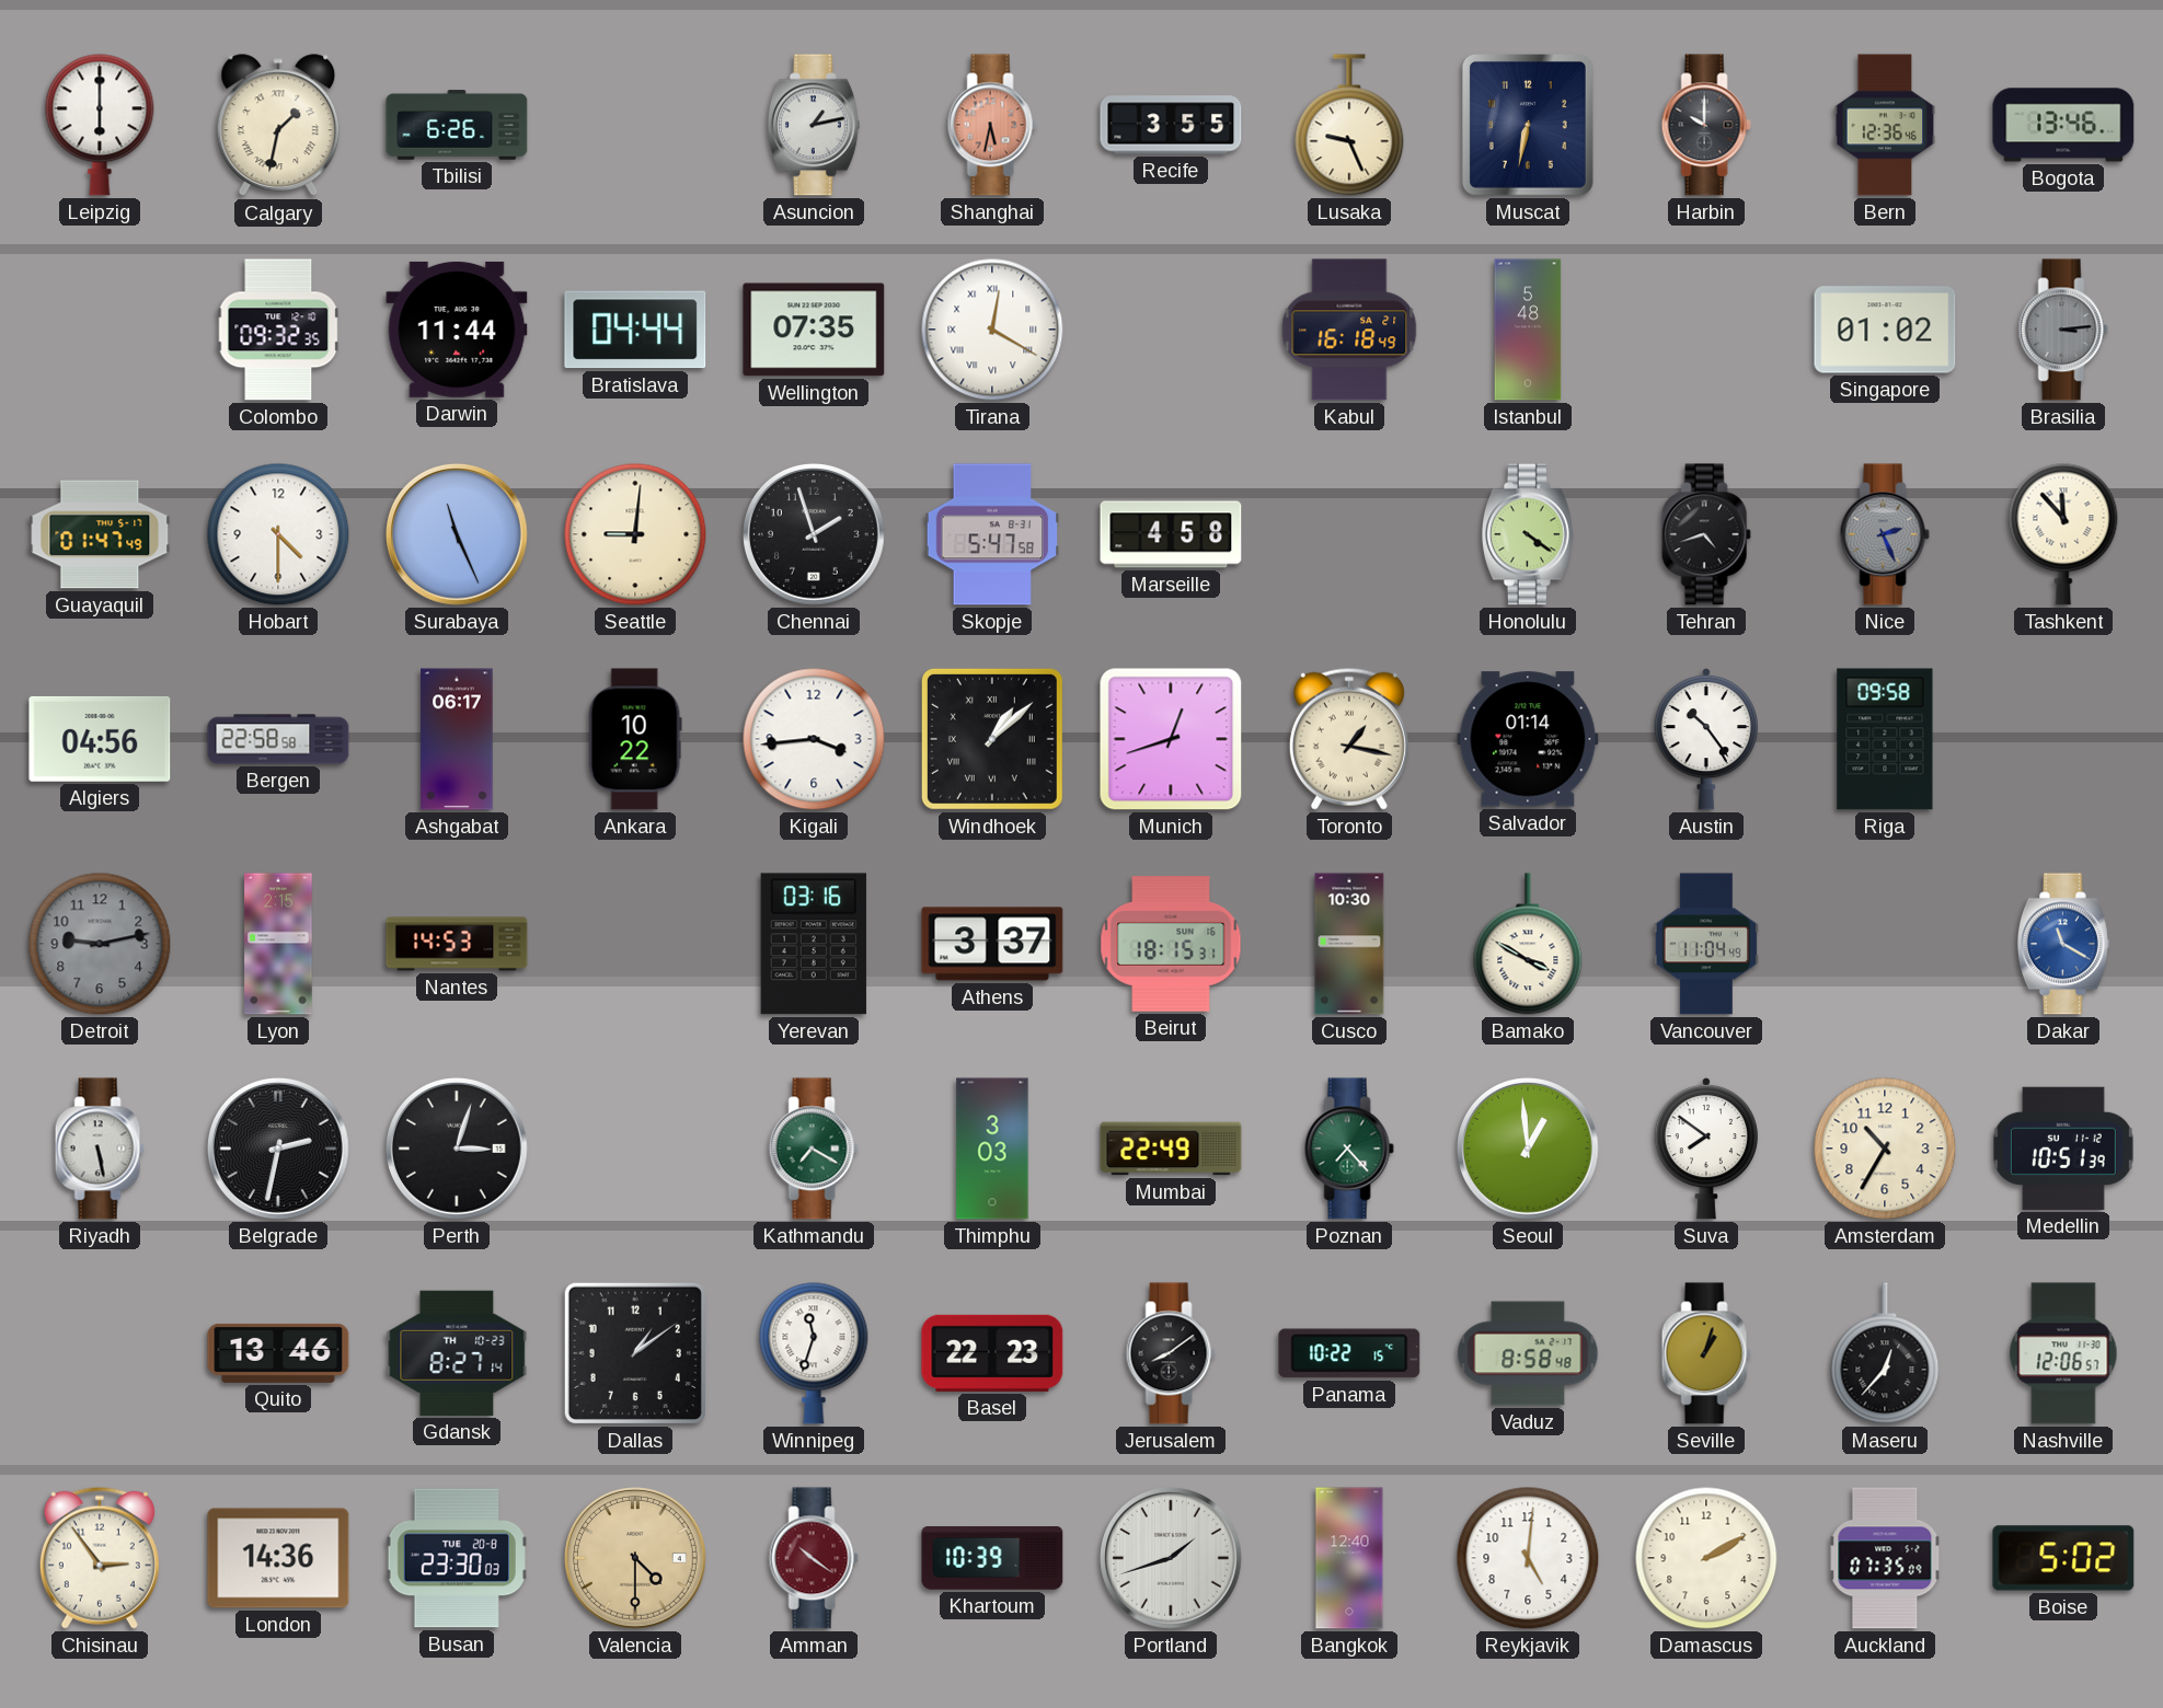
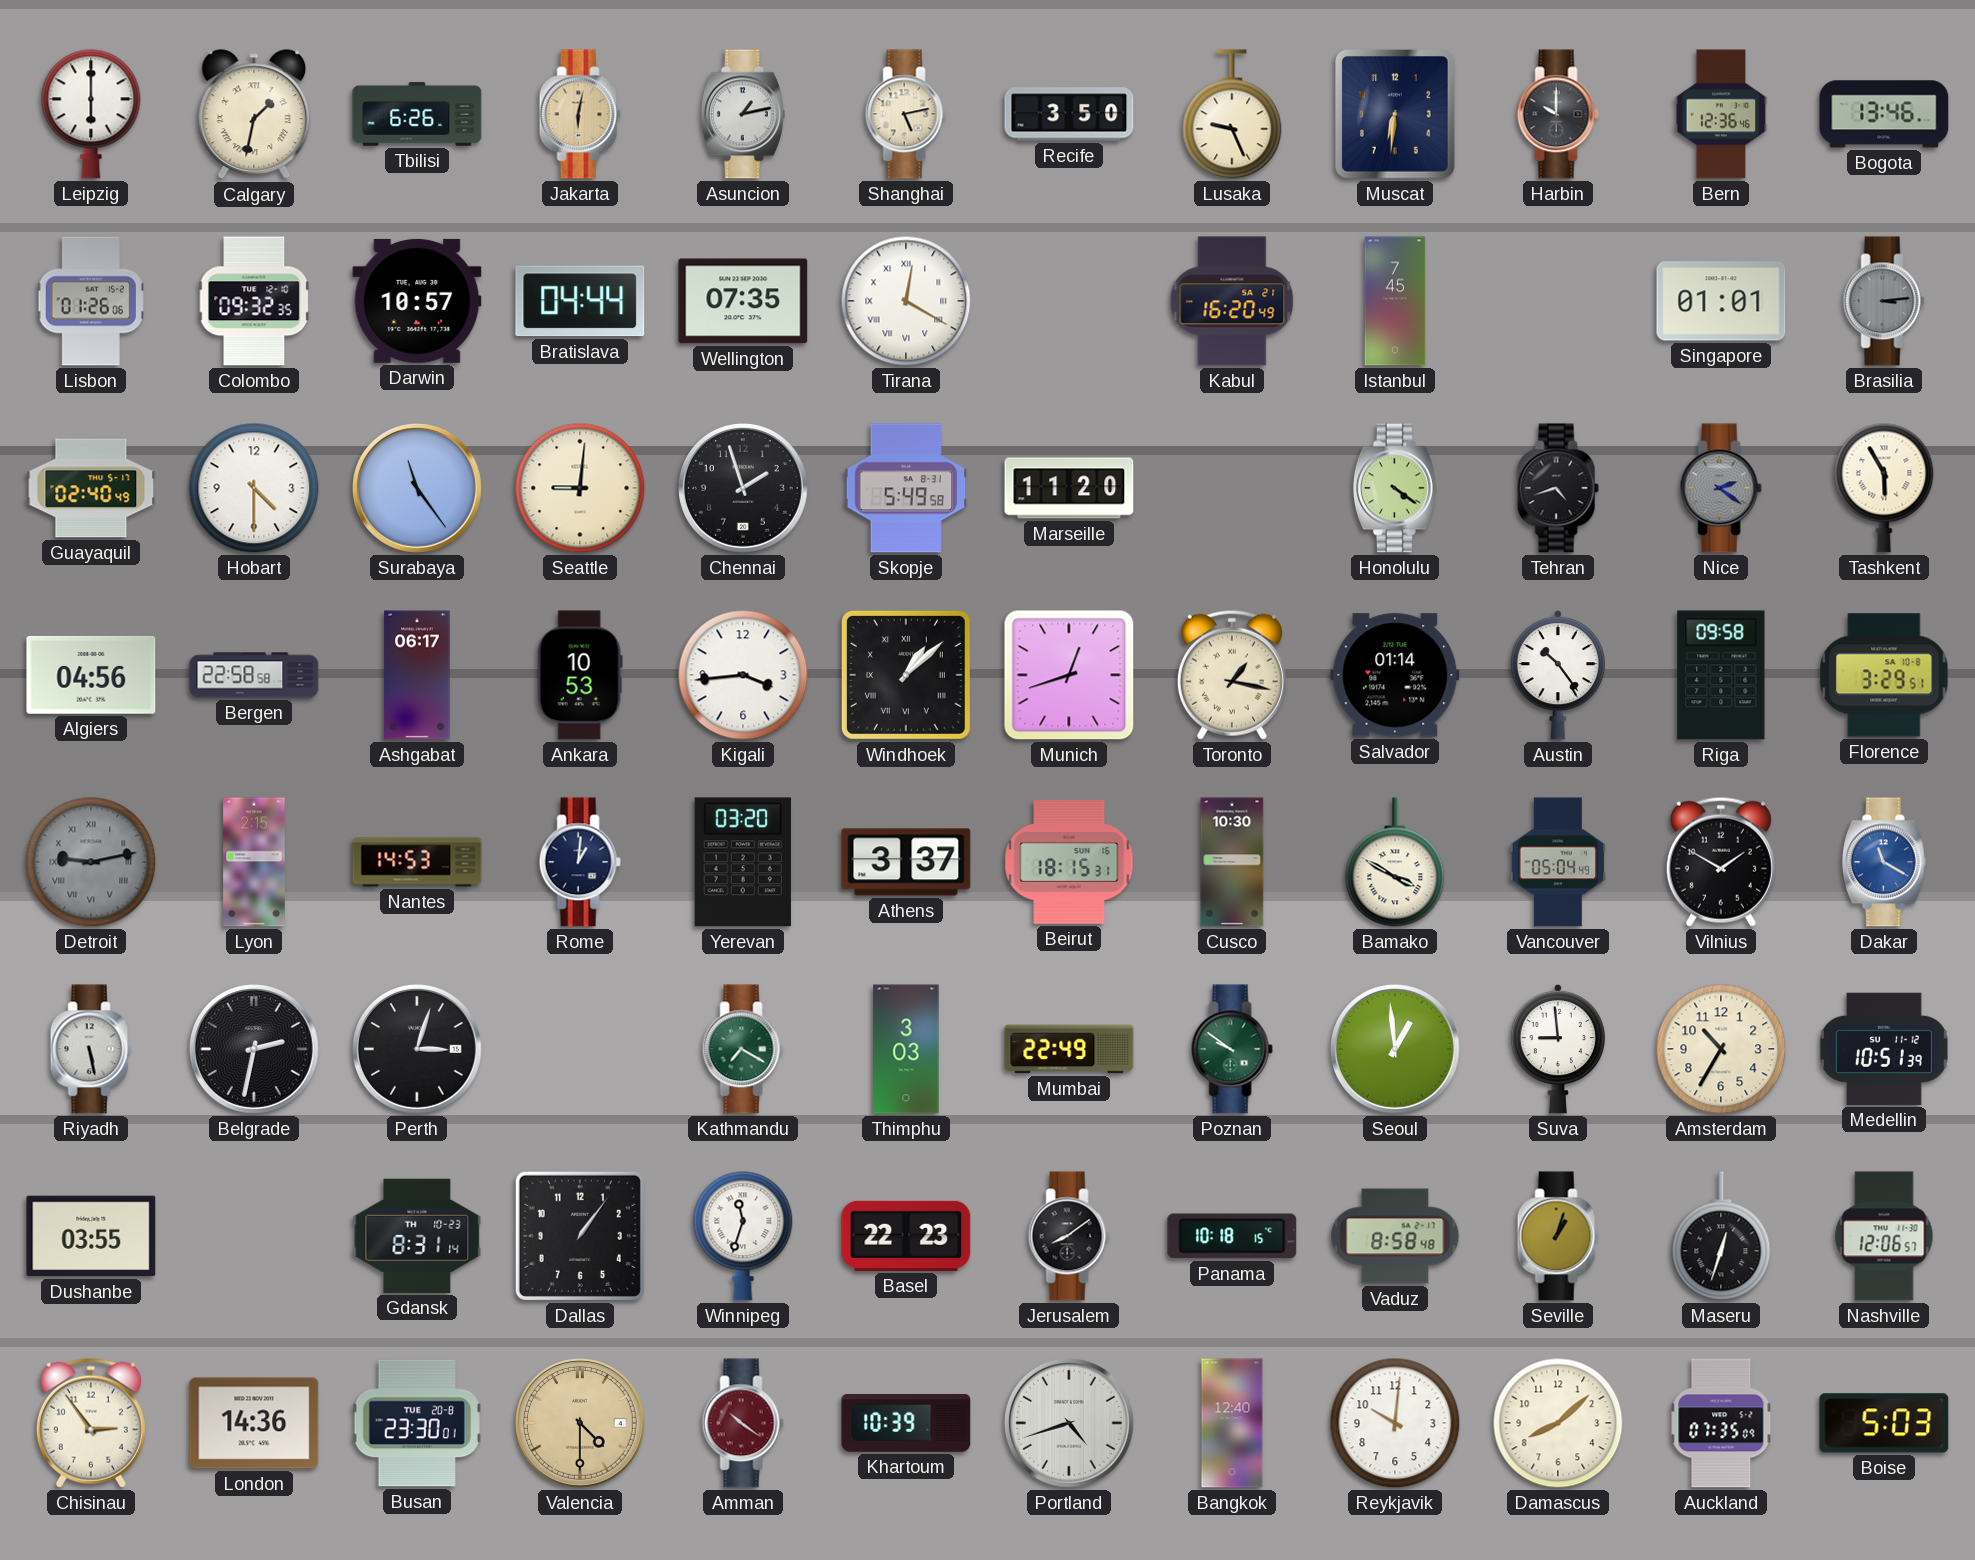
Jakarta: none -> 6:02 (580, 114)
Shanghai: 5:32 -> 5:13 (906, 114)
Shanghai dial: salmon -> cream (906, 114)
Recife: 3:55 -> 3:50 (1069, 114)
Muscat: 6:32 -> 6:31 (1395, 115)
Lisbon: none -> 01:26 (91, 301)
Darwin: 11:44 -> 10:57 (417, 301)
Kabul: 16:18 -> 16:20 (1232, 301)
Istanbul: 5:48 -> 7:45 (1395, 301)
Singapore: 01:02 -> 01:01 (1721, 301)
Guayaquil: 01:47 -> 02:40 (91, 488)
Surabaya: 11:26 -> 11:24 (418, 489)
Skopje: 5:47 -> 5:49 (906, 488)
Marseille: 4:58 -> 11:20 (1069, 488)
Nice: 2:26 -> 2:21 (1721, 488)
Tashkent: 11:53 -> 5:55 (1884, 488)
Ankara: 10:22 -> 10:53 (580, 675)
Florence: none -> 3:29 (1884, 675)
Detroit numerals: Arabic -> Roman (91, 862)
Rome: none -> 1:01 (580, 862)
Yerevan: 03:16 -> 03:20 (743, 862)
Vancouver: 11:04 -> 05:04 (1558, 862)
Vilnius: none -> 1:50 (1721, 862)
Poznan: 7:23 -> 9:51 (1232, 1049)
Suva: 7:51 -> 8:59 (1557, 1049)
Dushanbe: none -> 03:55 (91, 1236)
Quito: 13:46 -> none (278, 1353)
Gdansk: 8:27 -> 8:31 (417, 1236)
Dallas: 1:09 -> 1:06 (580, 1236)
Panama: 10:22 -> 10:18 (1232, 1236)
Maseru: 12:37 -> 12:33 (1721, 1236)
Busan: 23:30:03 -> 23:30:01 (417, 1423)
Portland: 1:42 -> 4:42 (1070, 1424)
Reykjavik: 5:01 -> 10:01 (1395, 1423)
Damascus: 2:10 -> 8:08 (1558, 1423)
Boise: 5:02 -> 5:03 (1884, 1423)
